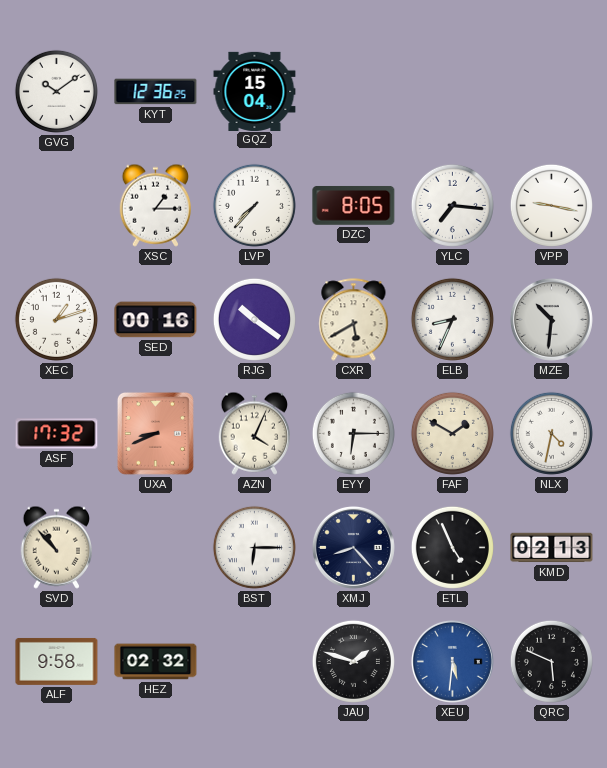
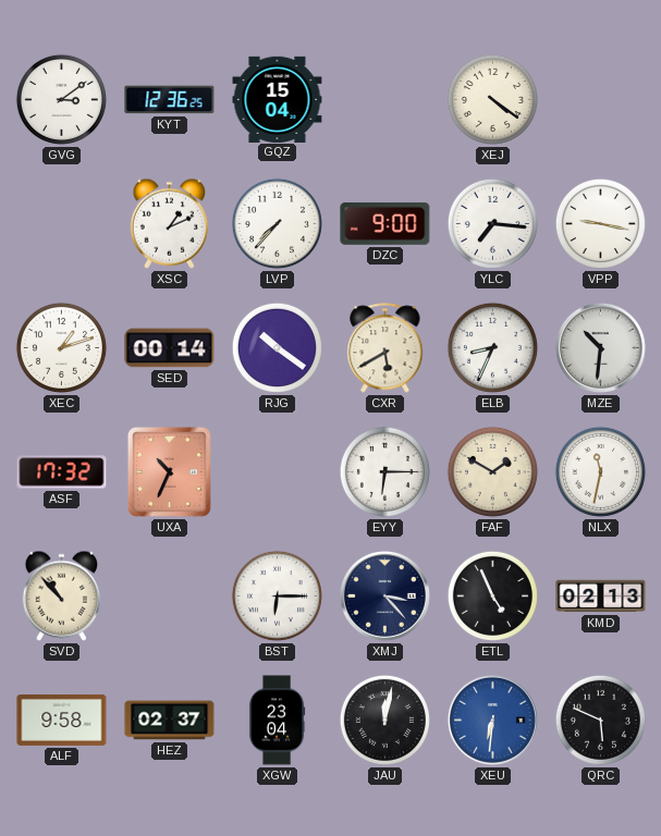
GVG: 10:09 -> 3:09 (61, 99)
XEJ: none -> 4:21 (492, 99)
XSC: 1:15 -> 1:11 (169, 223)
DZC: 8:05 -> 9:00 (385, 223)
SED: 00:16 -> 00:14 (170, 348)
UXA: 8:41 -> 10:34 (169, 471)
AZN: 4:04 -> none (254, 433)
NLX: 4:32 -> 11:32 (600, 471)
XMJ: 8:23 -> 3:23 (384, 595)
HEZ: 02:32 -> 02:37 (170, 721)
XGW: none -> 23:04 (277, 721)
JAU: 1:48 -> 12:02 (384, 720)
XEU: 5:31 -> 6:31 (492, 720)
